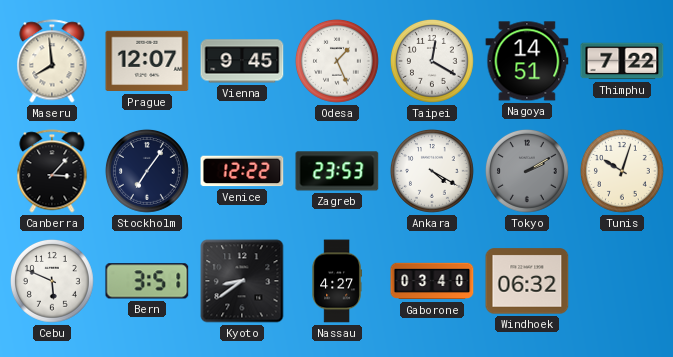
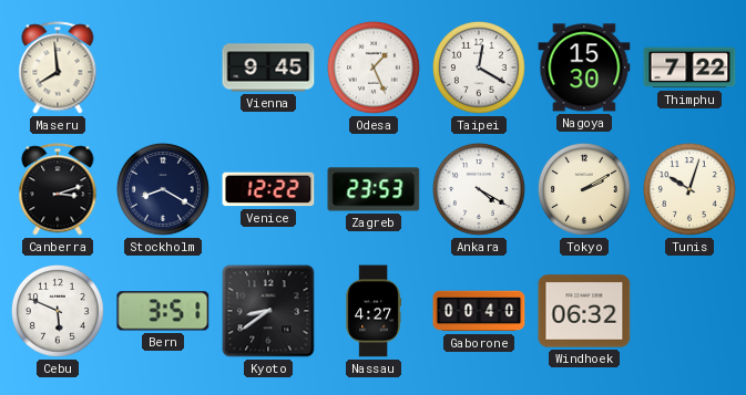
Prague: 12:07 -> none (147, 61)
Nagoya: 14:51 -> 15:30 (584, 67)
Canberra: 3:07 -> 3:12 (58, 189)
Stockholm: 7:06 -> 8:20 (163, 189)
Tokyo dial: grey -> cream (584, 189)
Gaborone: 03:40 -> 00:40 (479, 311)
